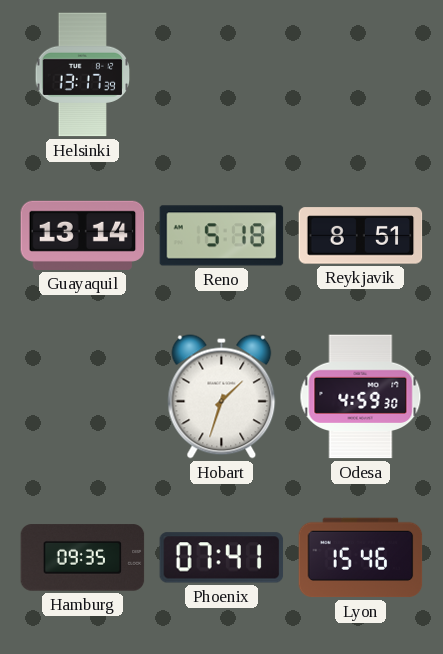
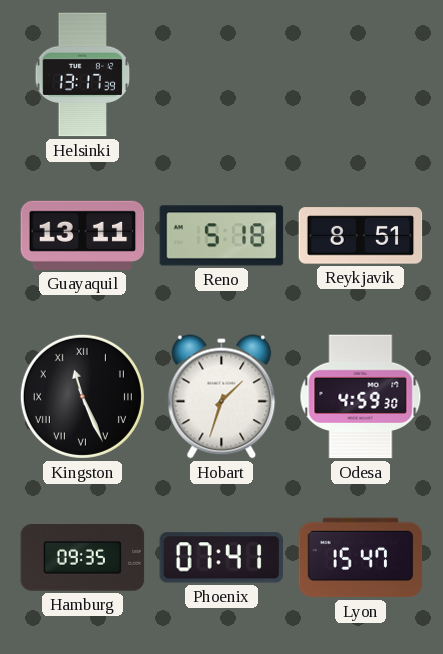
Guayaquil: 13:14 -> 13:11 (83, 235)
Kingston: none -> 11:26 (82, 396)
Lyon: 15:46 -> 15:47 (361, 558)
